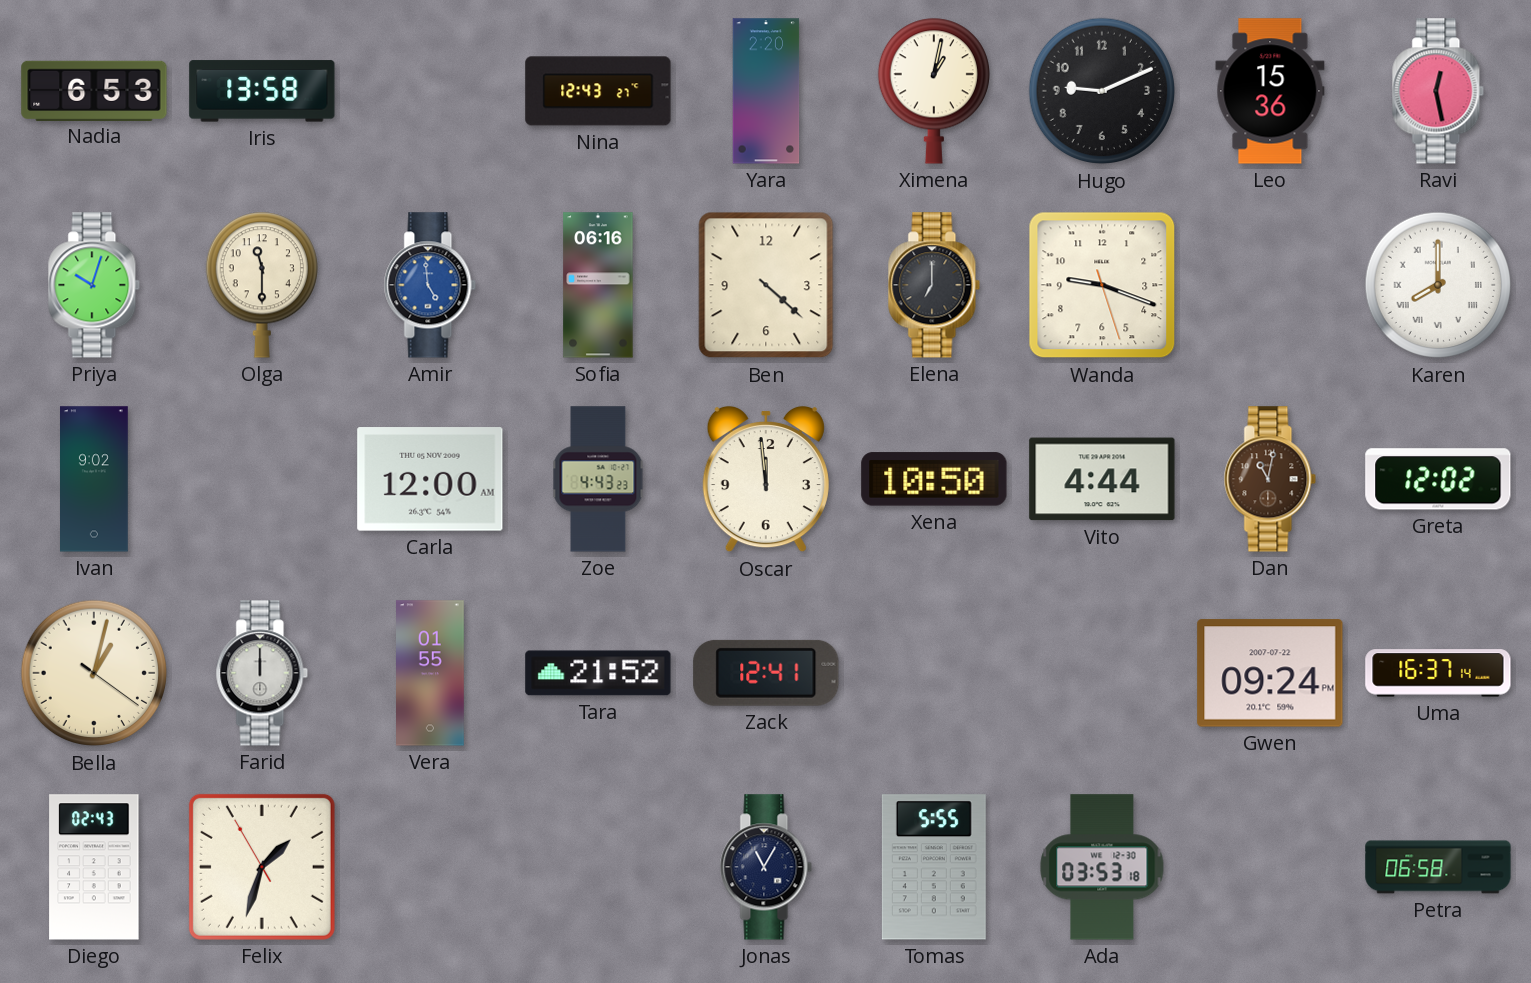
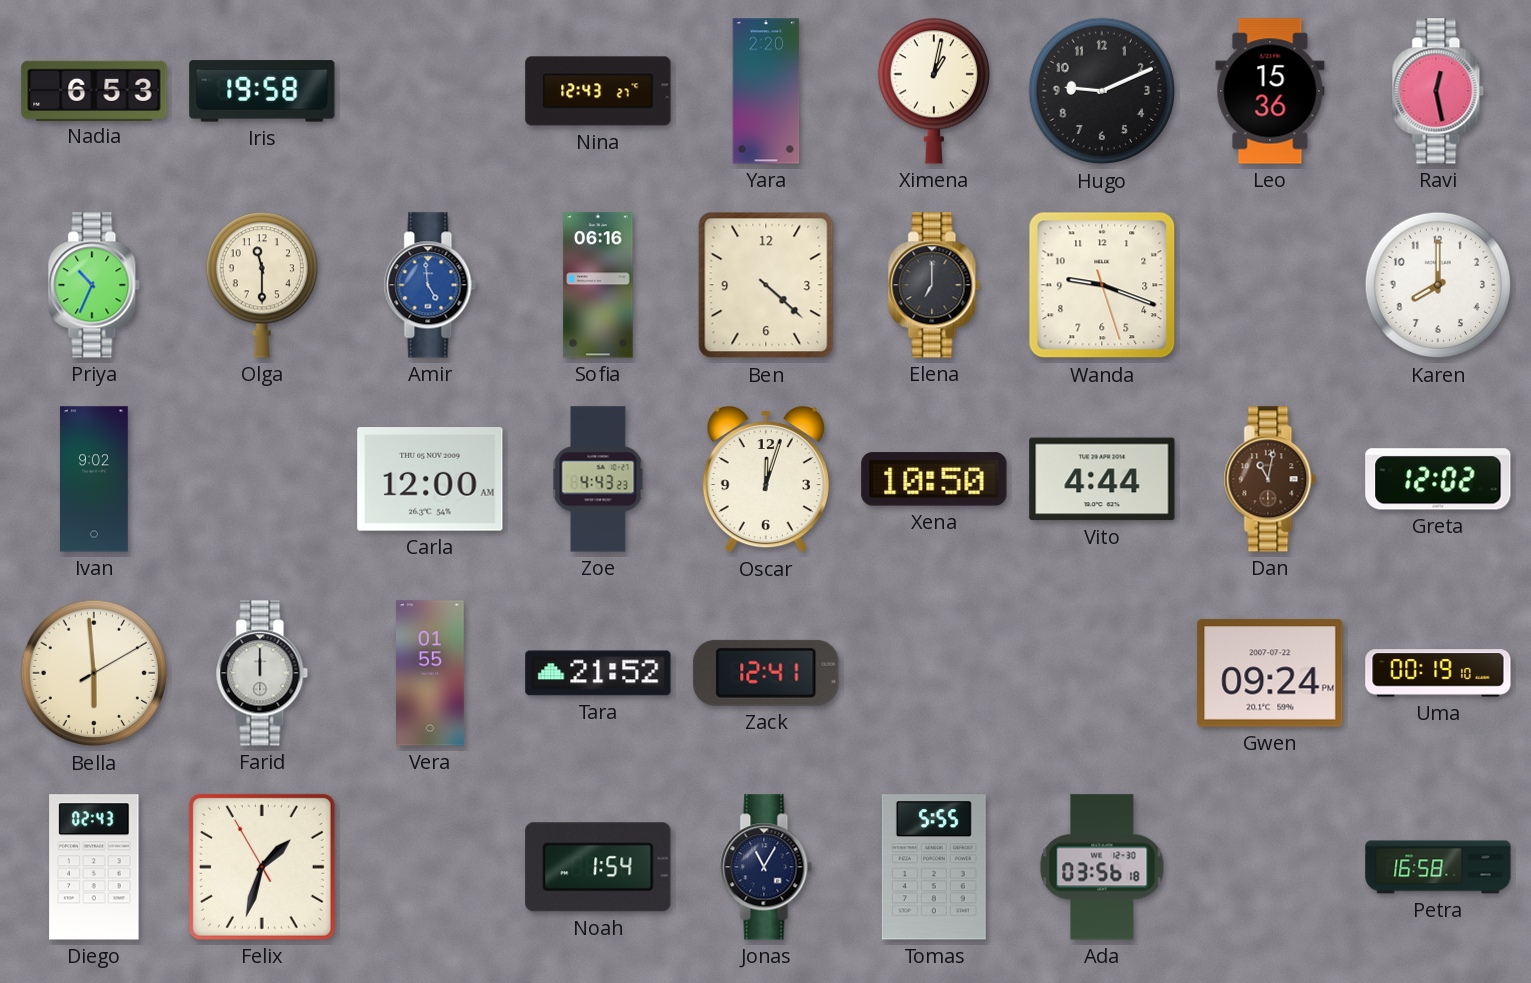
Iris: 13:58 -> 19:58 (262, 91)
Priya: 10:03 -> 10:34 (94, 285)
Karen numerals: Roman -> Arabic (1438, 285)
Oscar: 11:59 -> 12:03 (766, 479)
Bella: 1:02 -> 5:59 (94, 673)
Uma: 16:37 -> 00:19 (1438, 673)
Noah: none -> 1:54 (598, 867)
Ada: 03:53 -> 03:56 (1102, 867)
Petra: 06:58 -> 16:58 (1438, 867)
